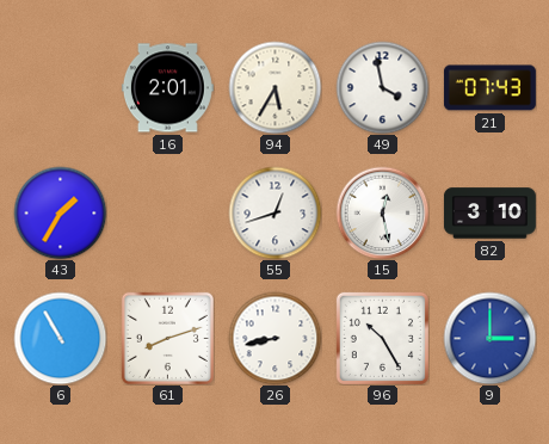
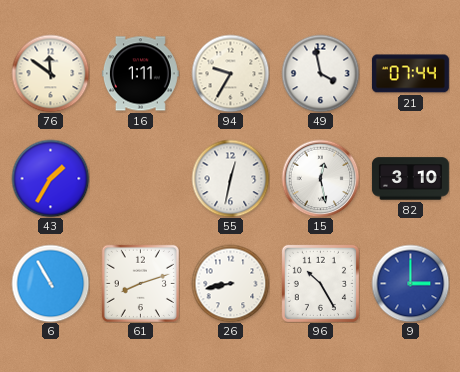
76: none -> 11:51 (50, 73)
16: 2:01 -> 1:11 (140, 74)
94: 5:35 -> 9:35 (230, 73)
21: 07:43 -> 07:44 (410, 74)
55: 12:42 -> 12:32 (230, 178)
